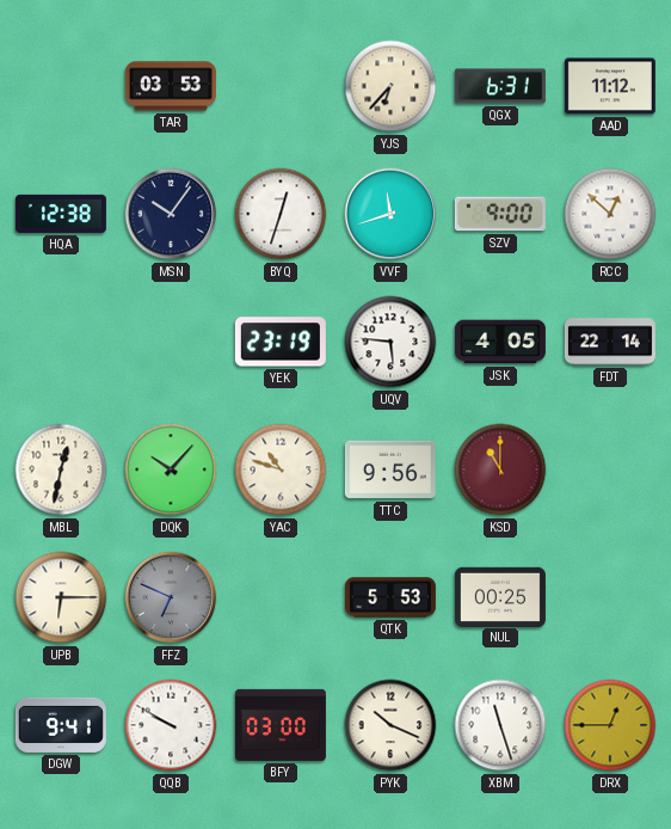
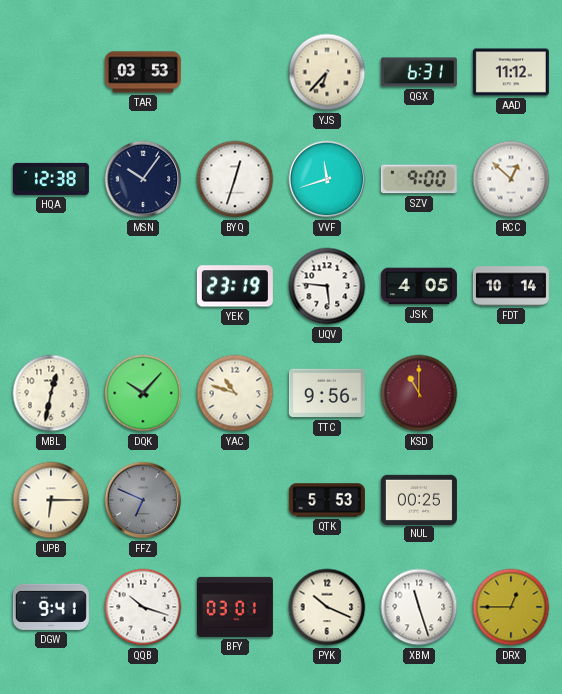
FDT: 22:14 -> 10:14 (511, 286)
QQB: 9:50 -> 10:18 (143, 607)
BFY: 03:00 -> 03:01 (235, 607)
